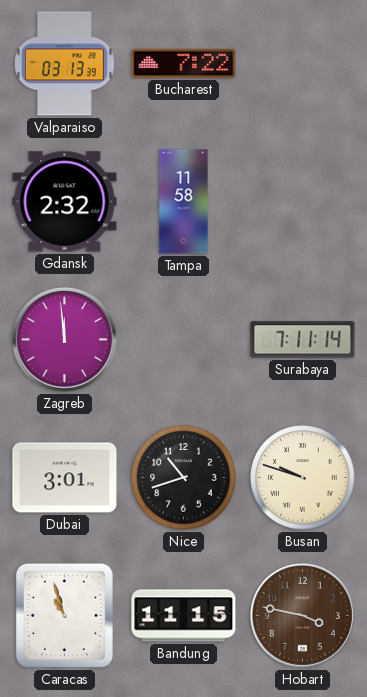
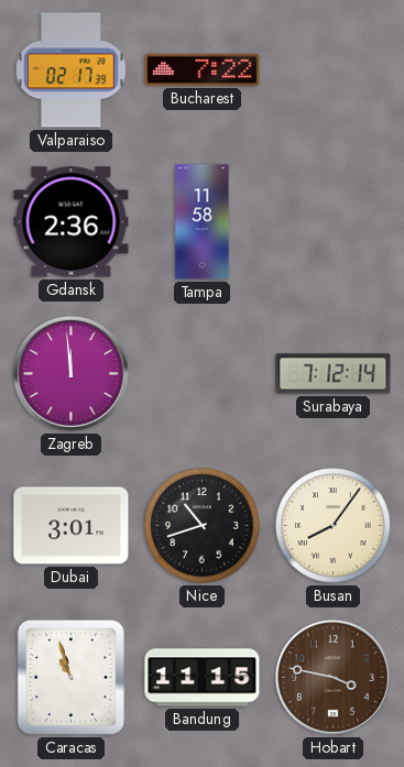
Valparaiso: 03:13 -> 02:17 (70, 70)
Gdansk: 2:32 -> 2:36 (72, 222)
Surabaya: 7:11 -> 7:12 (334, 374)
Busan: 9:48 -> 8:06 (334, 526)
